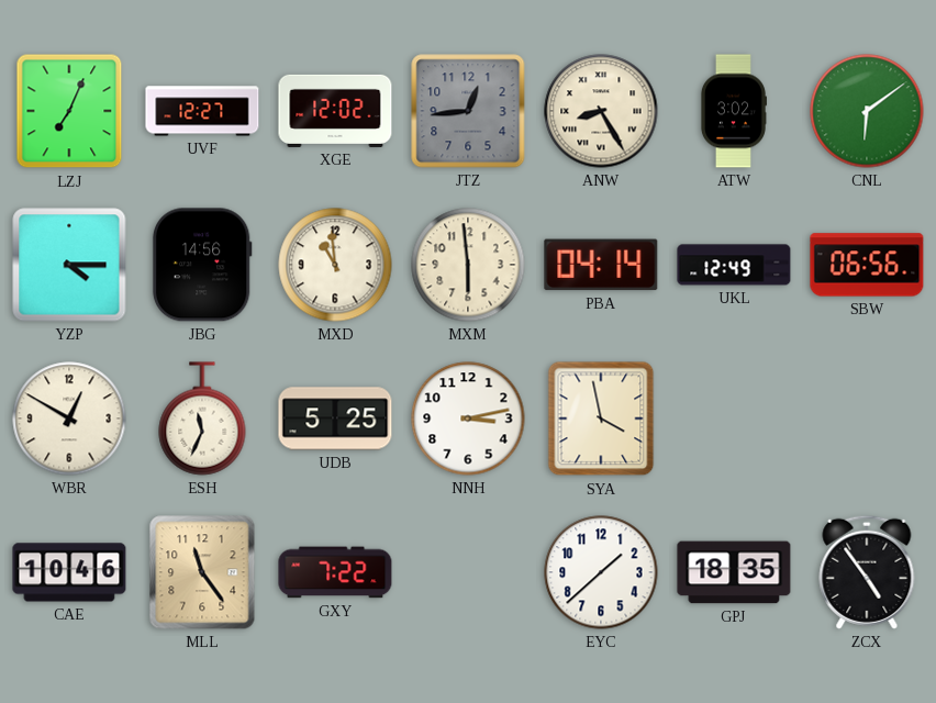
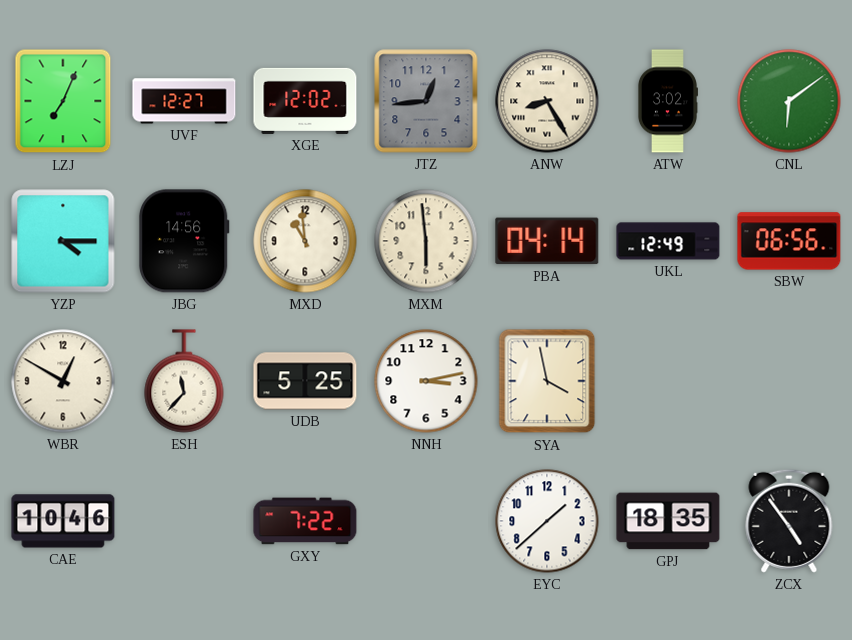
ESH: 11:34 -> 11:37 (184, 381)
MLL: 11:24 -> none (202, 572)
